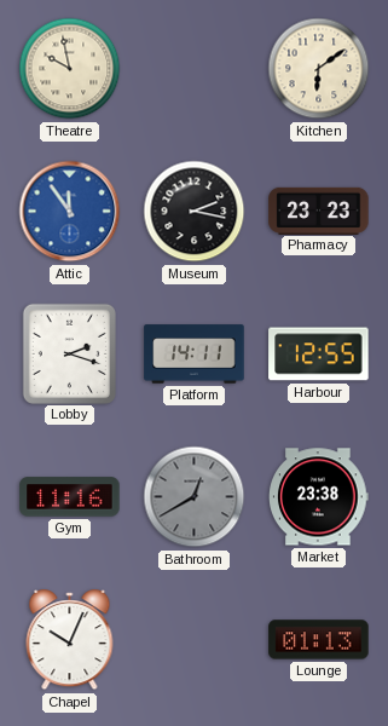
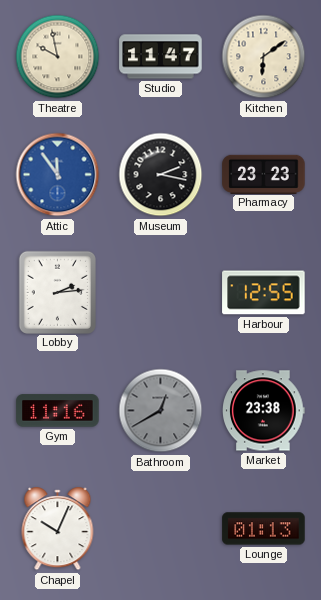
Studio: none -> 11:47 (161, 57)
Lobby: 2:18 -> 2:14 (57, 292)
Platform: 14:11 -> none (195, 355)
